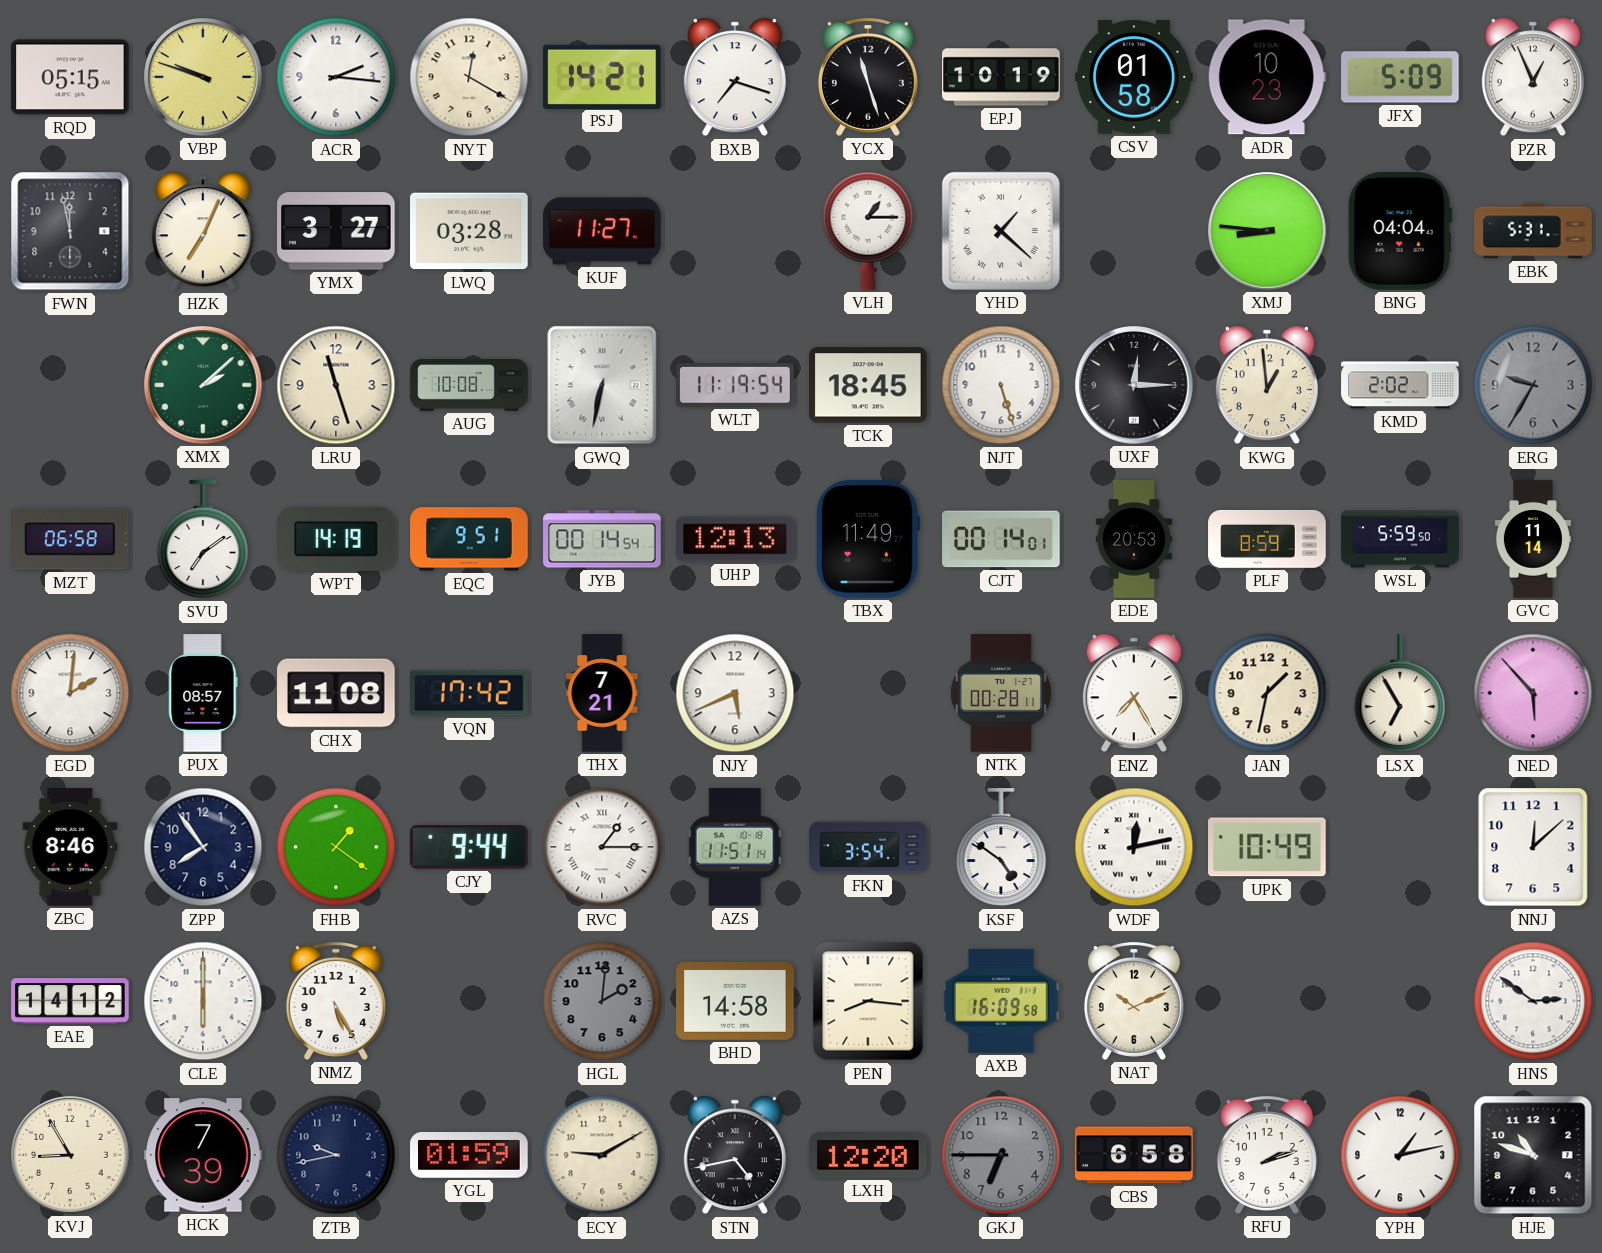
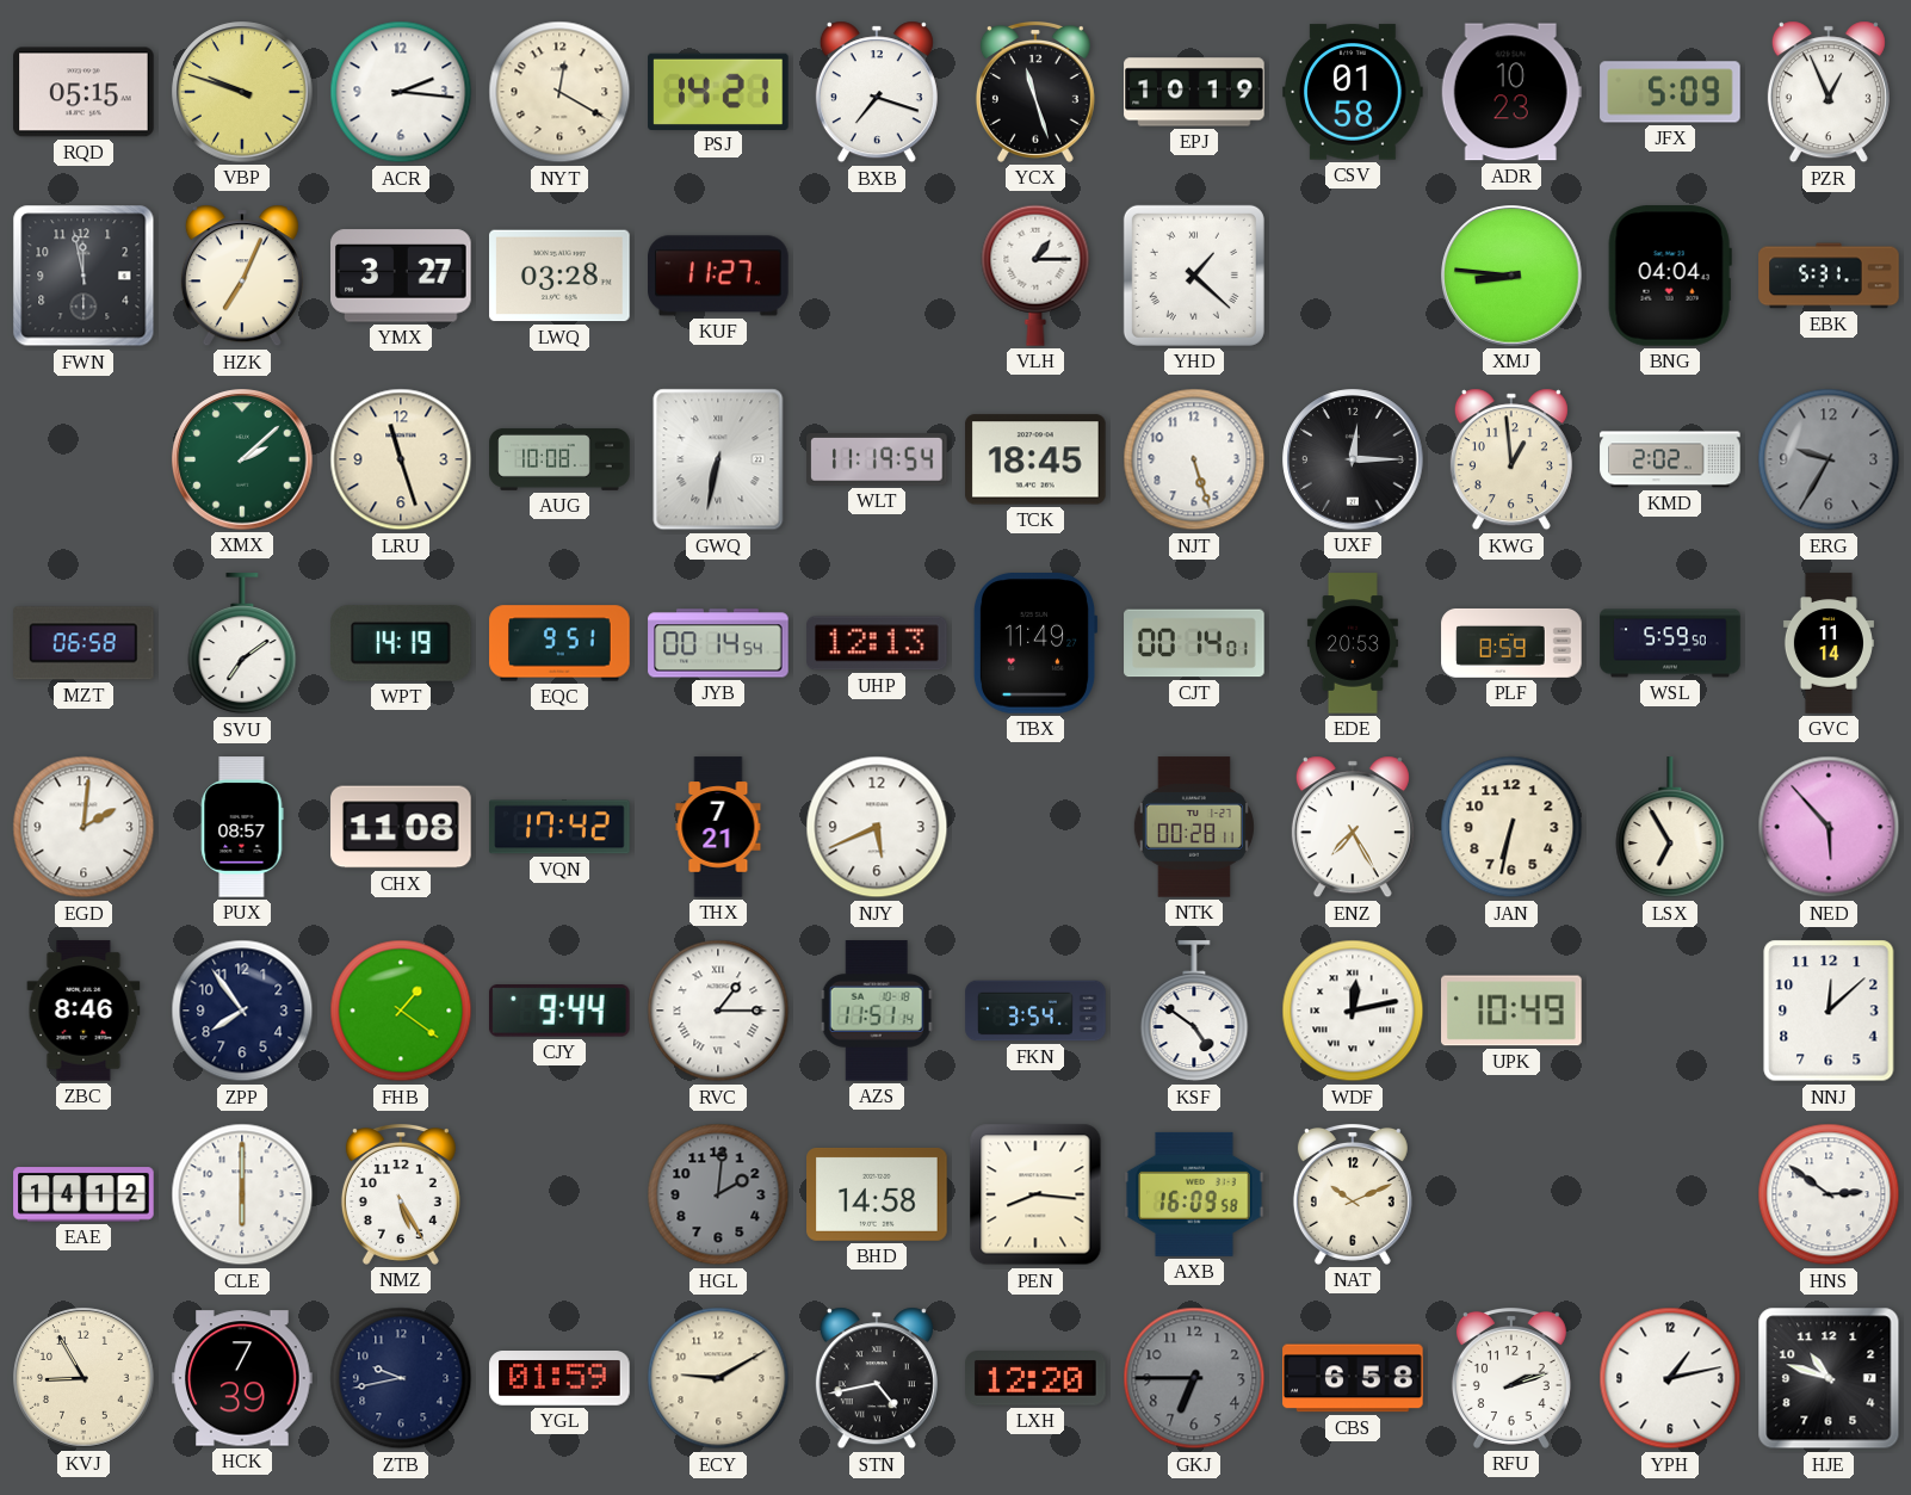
JAN: 1:32 -> 6:32 (1511, 827)
